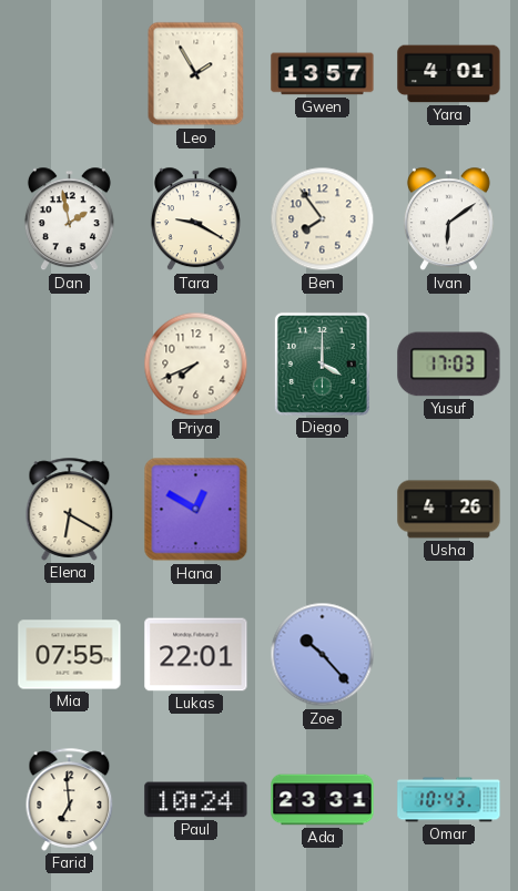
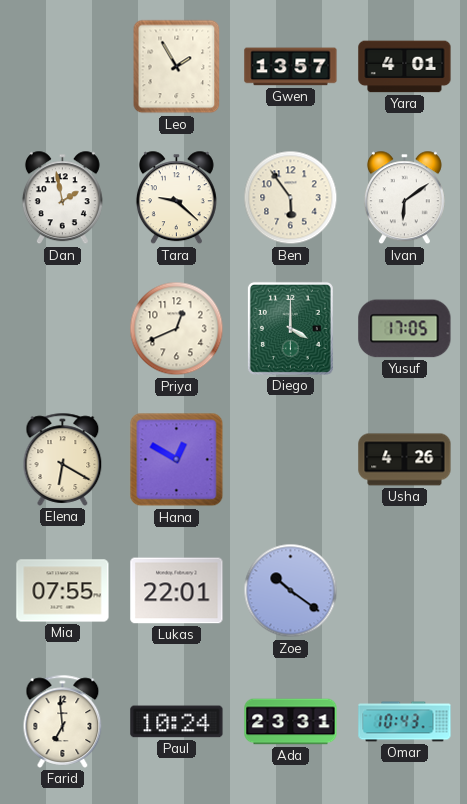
Tara: 9:20 -> 9:22 (176, 198)
Ben: 7:54 -> 5:54 (291, 198)
Priya: 7:41 -> 12:41 (177, 329)
Yusuf: 17:03 -> 17:05 (405, 329)
Zoe: 10:23 -> 10:21 (291, 591)
